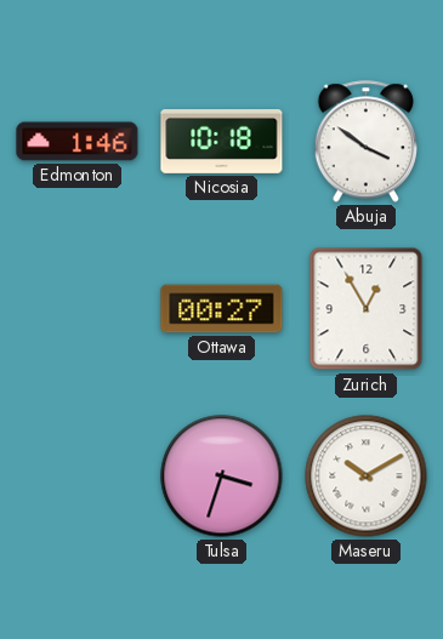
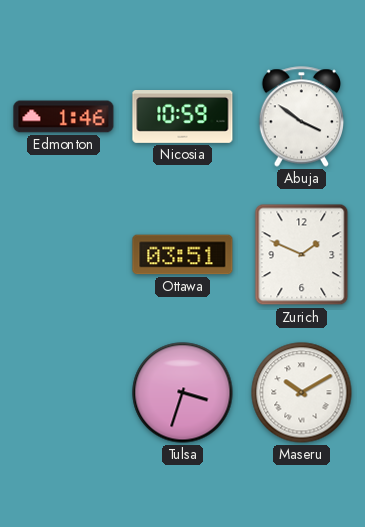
Nicosia: 10:18 -> 10:59 (183, 117)
Ottawa: 00:27 -> 03:51 (183, 255)
Zurich: 12:55 -> 1:49 (302, 255)
